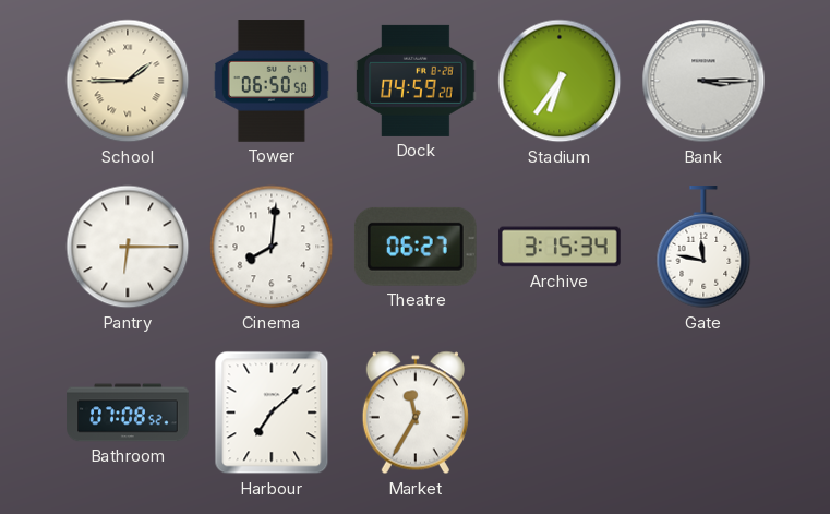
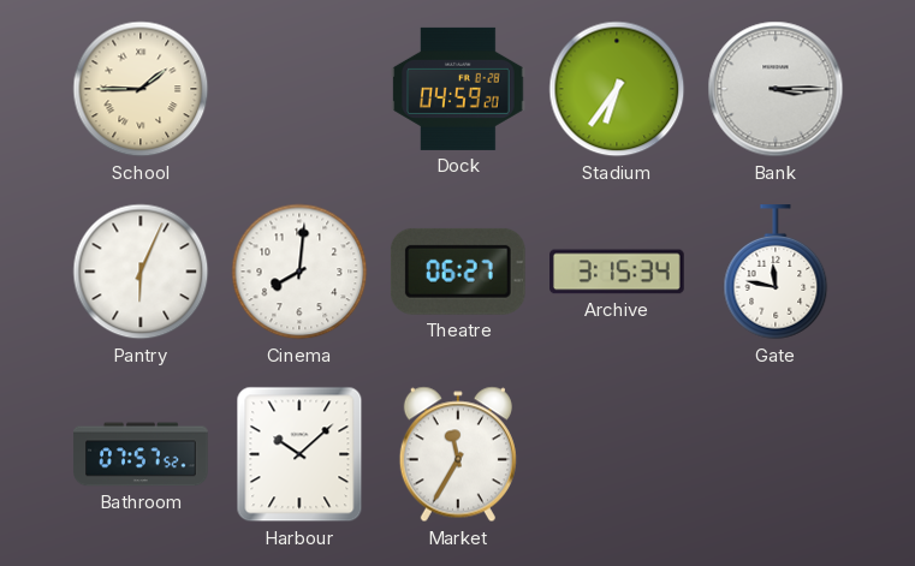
Tower: 06:50 -> none (272, 81)
Pantry: 6:15 -> 6:04 (141, 272)
Bathroom: 07:08 -> 07:57 (141, 454)
Harbour: 7:08 -> 10:08 (299, 454)
